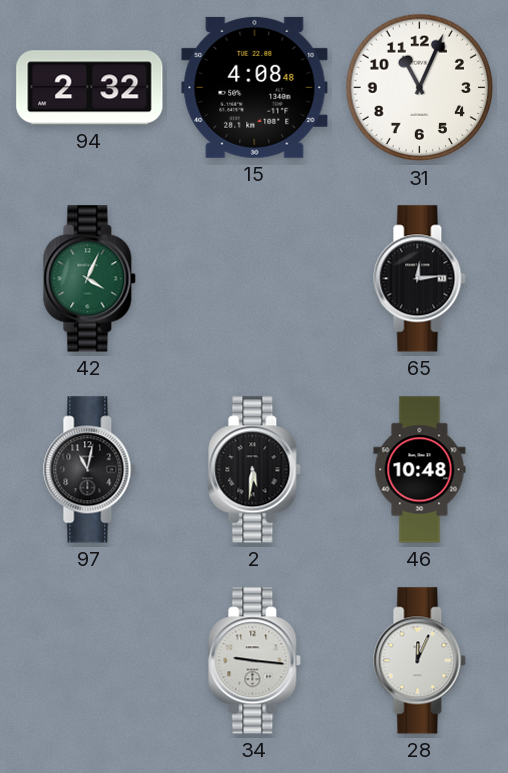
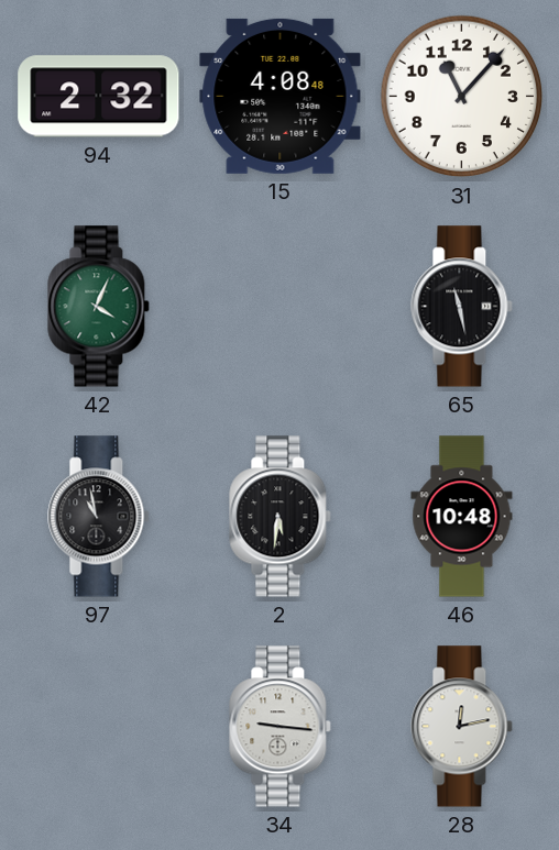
31: 11:04 -> 11:07 (462, 97)
65: 12:14 -> 11:28 (462, 307)
97: 11:02 -> 10:58 (99, 517)
28: 12:04 -> 12:13 (462, 727)
